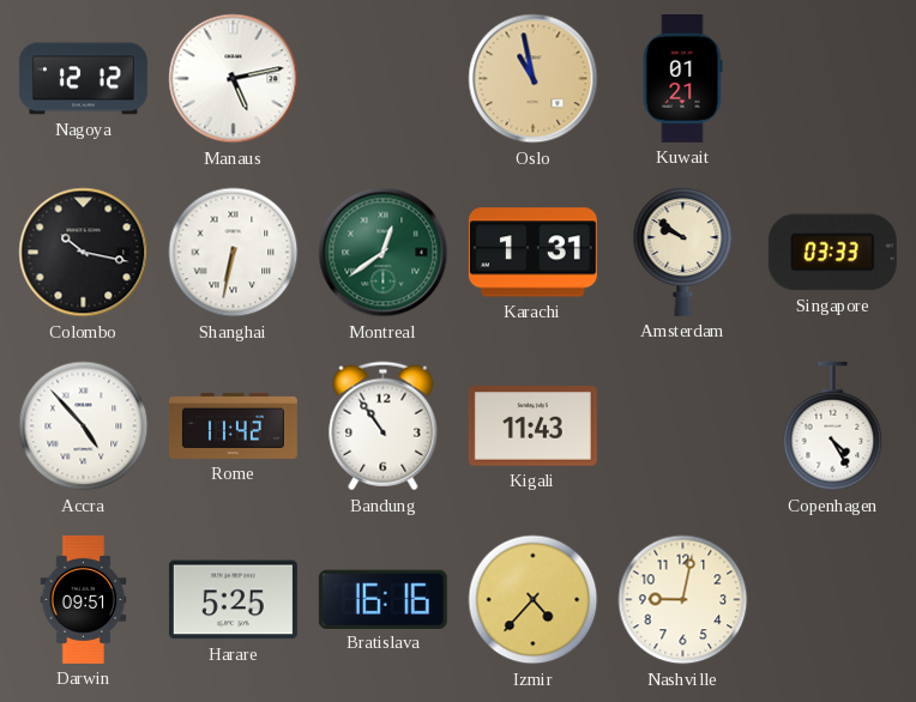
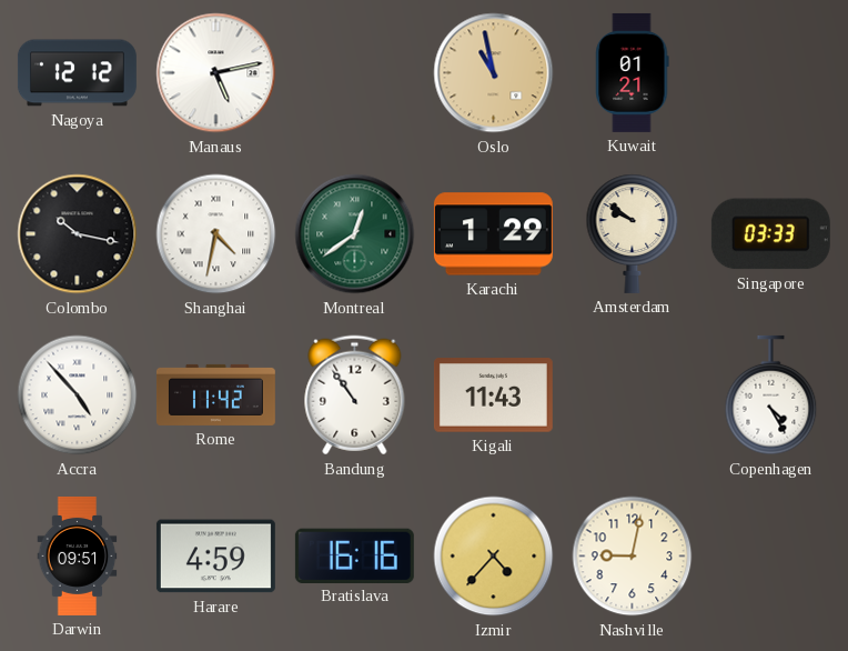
Shanghai: 6:32 -> 4:32 (216, 234)
Karachi: 1:31 -> 1:29 (493, 234)
Harare: 5:25 -> 4:59 (215, 557)
